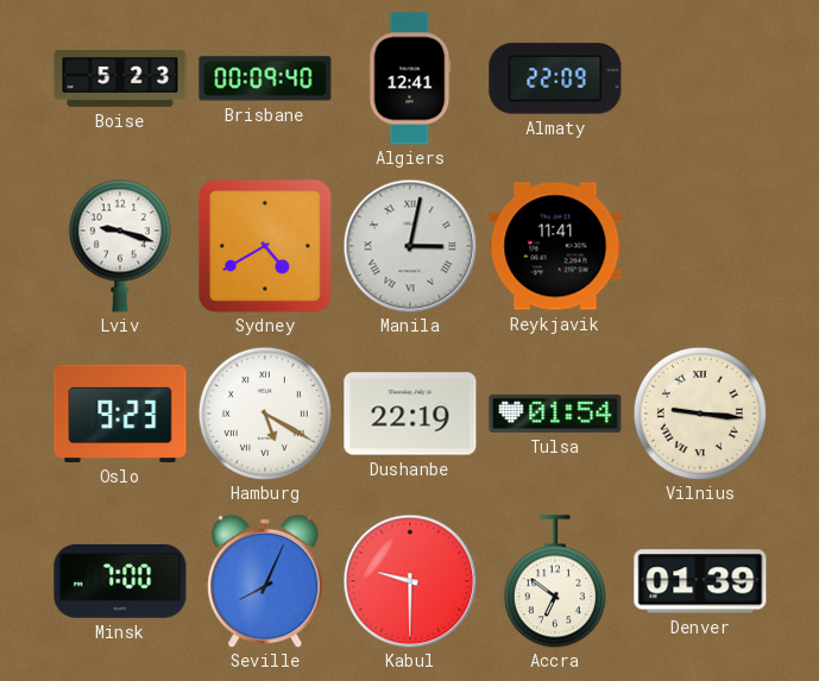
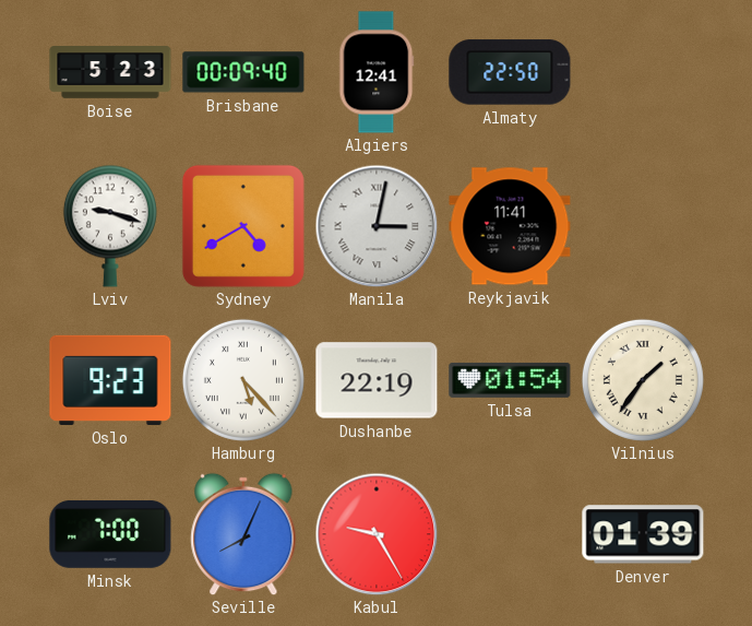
Almaty: 22:09 -> 22:50 (510, 72)
Hamburg: 5:20 -> 5:23 (243, 380)
Vilnius: 9:16 -> 1:36 (643, 380)
Kabul: 9:30 -> 9:25 (377, 534)
Accra: 6:51 -> none (555, 581)
